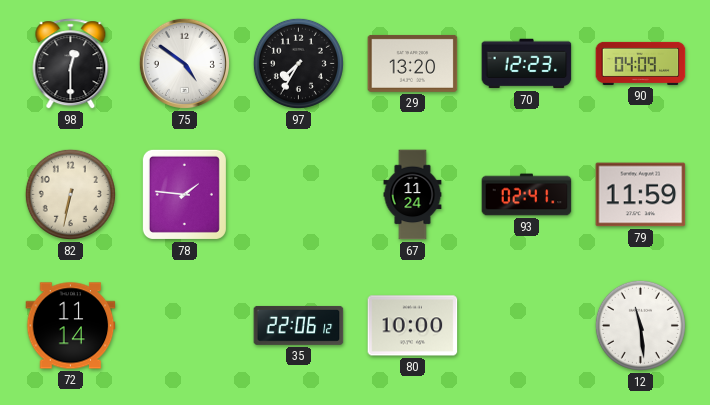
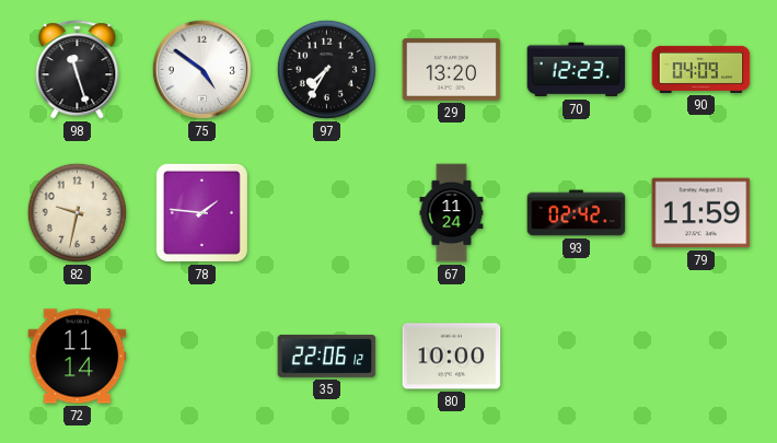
98: 12:30 -> 11:27 (78, 70)
82: 6:32 -> 9:32 (77, 212)
93: 02:41 -> 02:42 (577, 213)
12: 11:29 -> none (640, 325)
